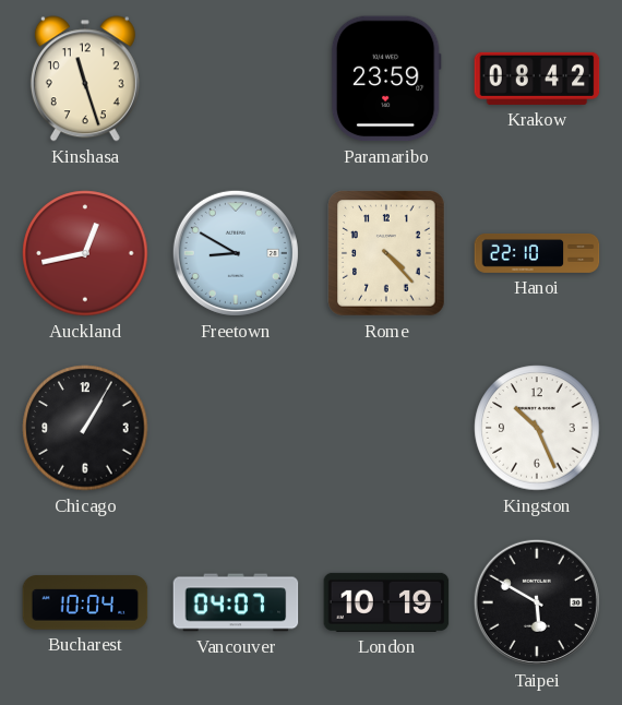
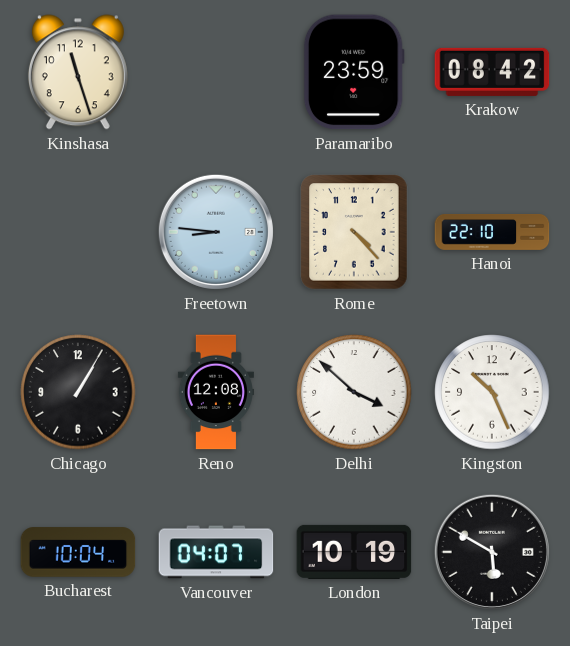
Auckland: 12:43 -> none (85, 253)
Freetown: 8:50 -> 8:46 (216, 232)
Reno: none -> 12:08 (216, 392)
Delhi: none -> 3:52 (354, 392)
